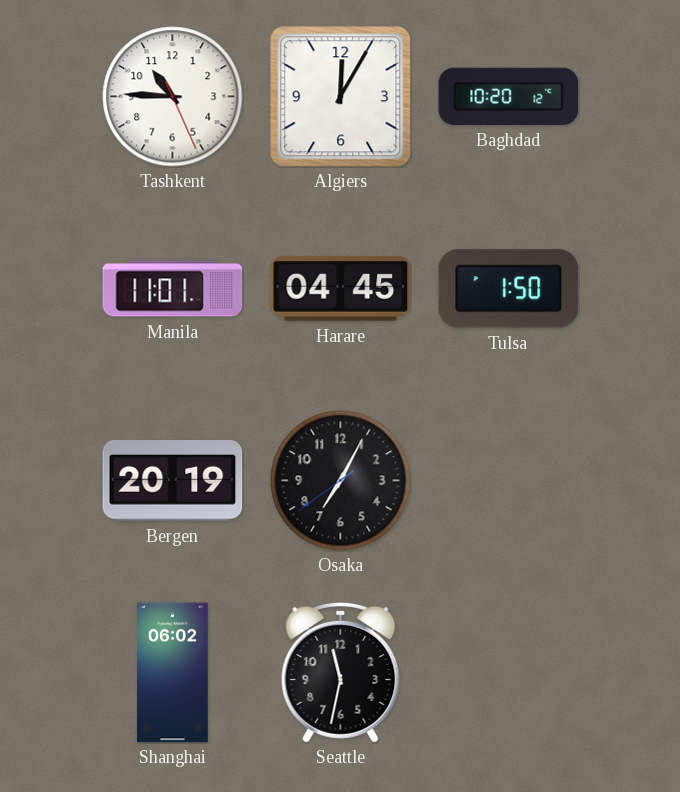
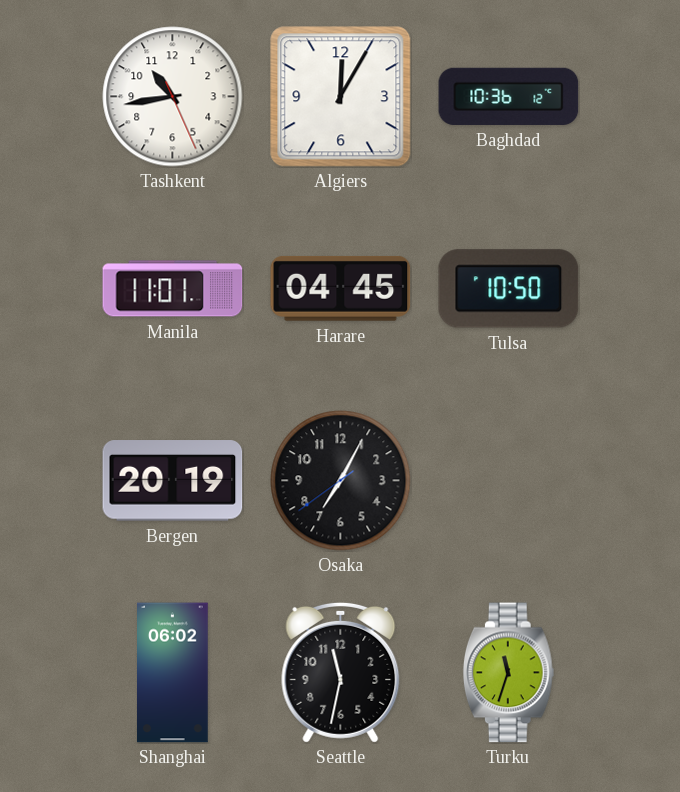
Tashkent: 10:45 -> 10:43 (173, 97)
Baghdad: 10:20 -> 10:36 (509, 96)
Tulsa: 1:50 -> 10:50 (509, 289)
Turku: none -> 11:33 (508, 673)
